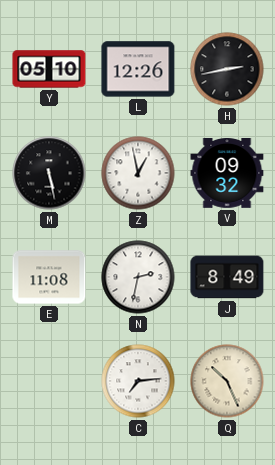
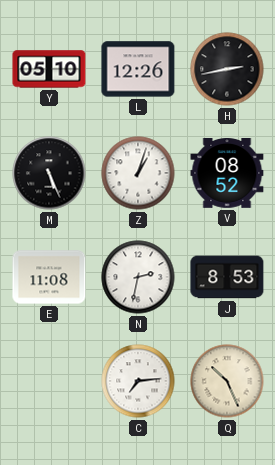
M: 5:28 -> 5:26 (49, 173)
Z: 12:58 -> 1:03 (138, 173)
V: 09:32 -> 08:52 (227, 174)
J: 8:49 -> 8:53 (227, 277)
